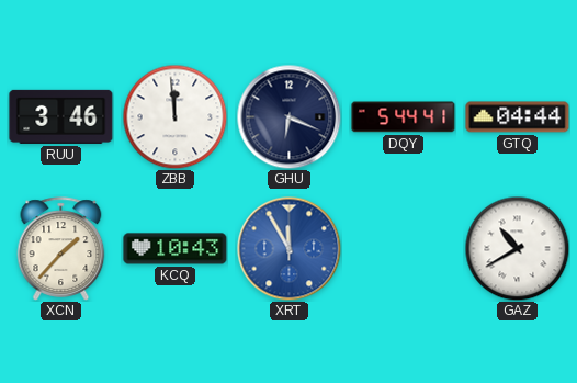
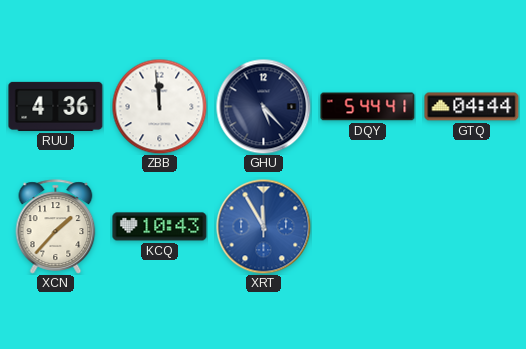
RUU: 3:46 -> 4:36 (56, 106)
GHU: 6:19 -> 5:23 (263, 106)
GAZ: 10:40 -> none (517, 248)
